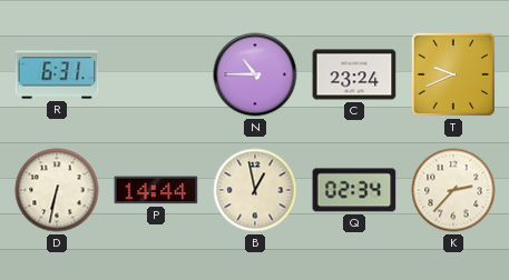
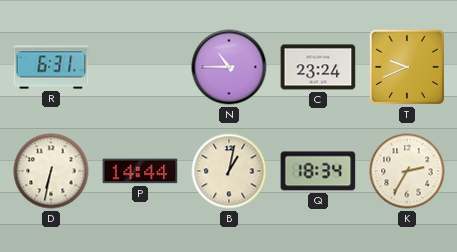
B: 12:58 -> 1:02 (229, 171)
Q: 02:34 -> 18:34 (318, 171)
K: 2:37 -> 2:35 (407, 171)
